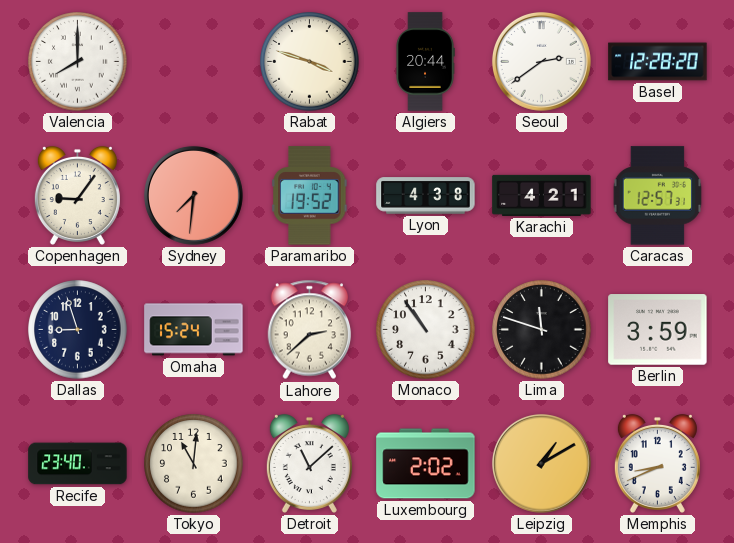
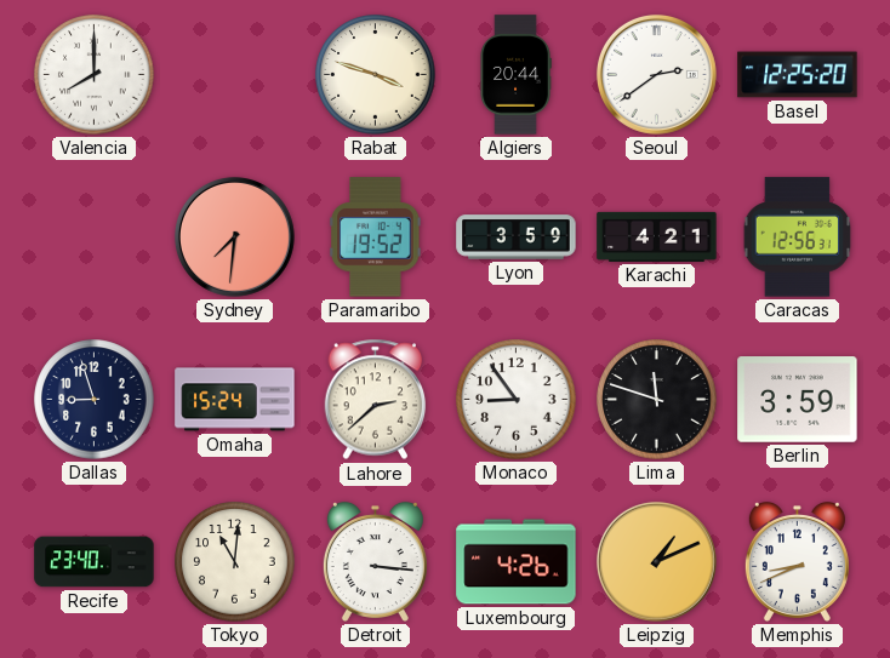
Basel: 12:28 -> 12:25 (798, 75)
Copenhagen: 9:06 -> none (77, 195)
Lyon: 4:38 -> 3:59 (517, 238)
Caracas: 12:57 -> 12:56 (798, 238)
Monaco: 10:54 -> 8:54 (517, 400)
Detroit: 11:08 -> 3:16 (375, 561)
Luxembourg: 2:02 -> 4:26 (517, 562)
Leipzig: 1:10 -> 1:11 (656, 561)
